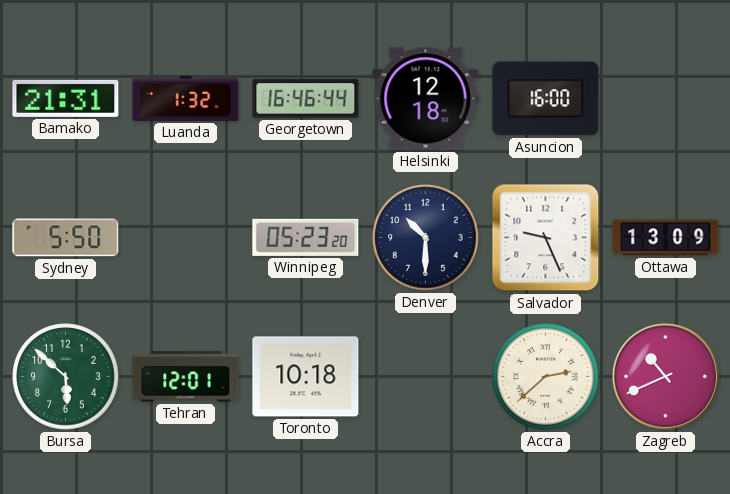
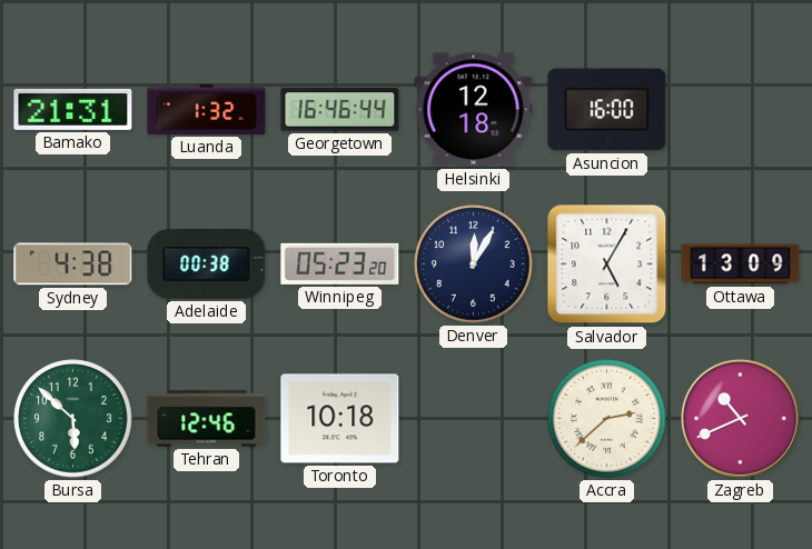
Sydney: 5:50 -> 4:38 (73, 264)
Adelaide: none -> 00:38 (207, 264)
Denver: 10:30 -> 12:05 (474, 264)
Salvador: 9:26 -> 5:05 (607, 264)
Tehran: 12:01 -> 12:46 (207, 419)
